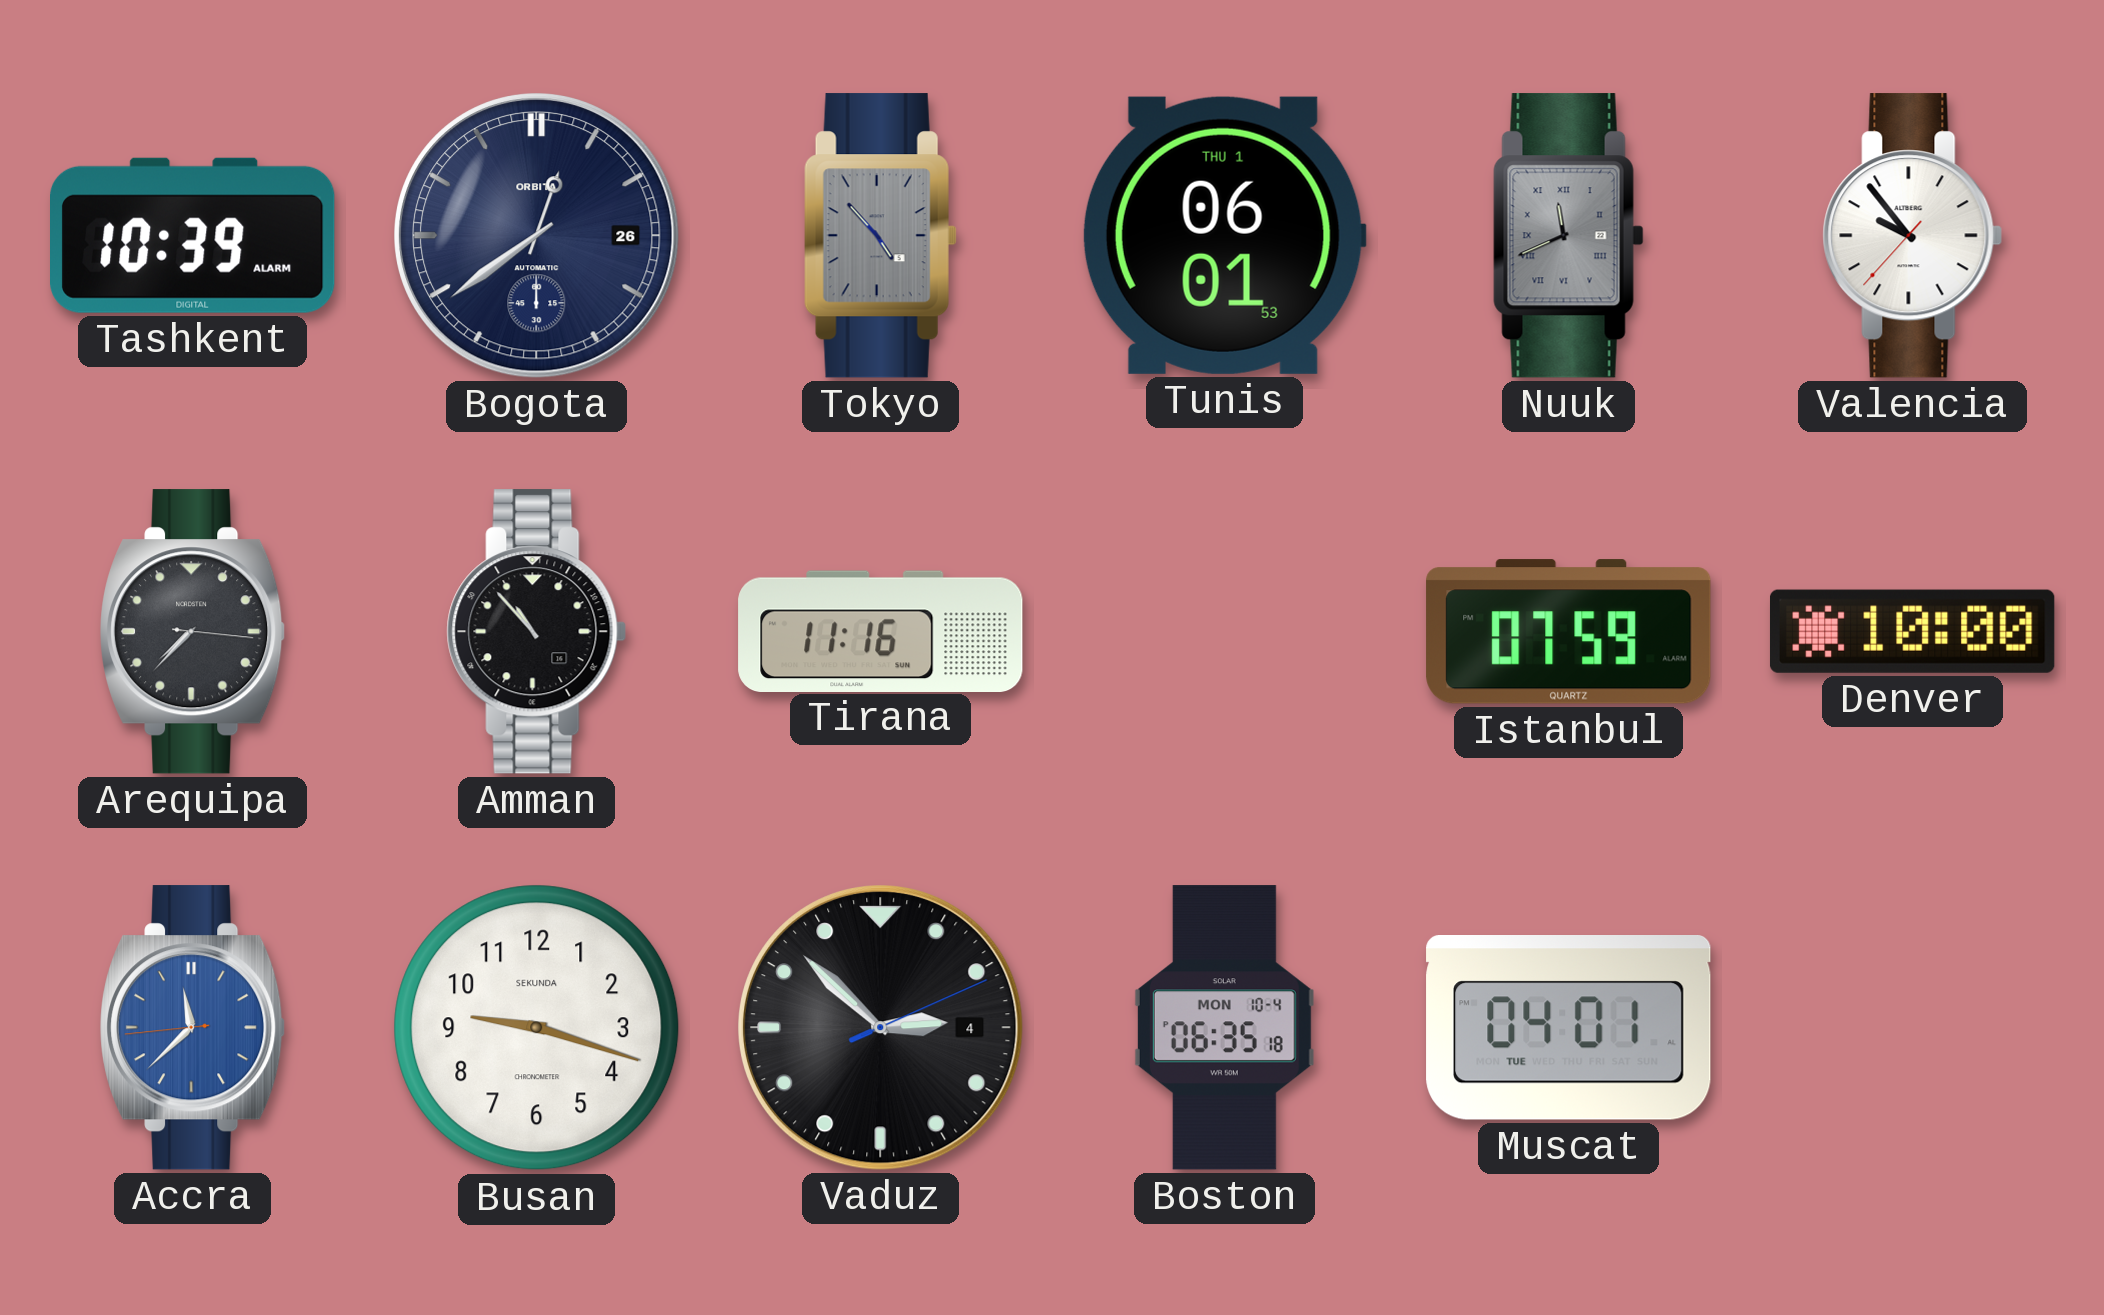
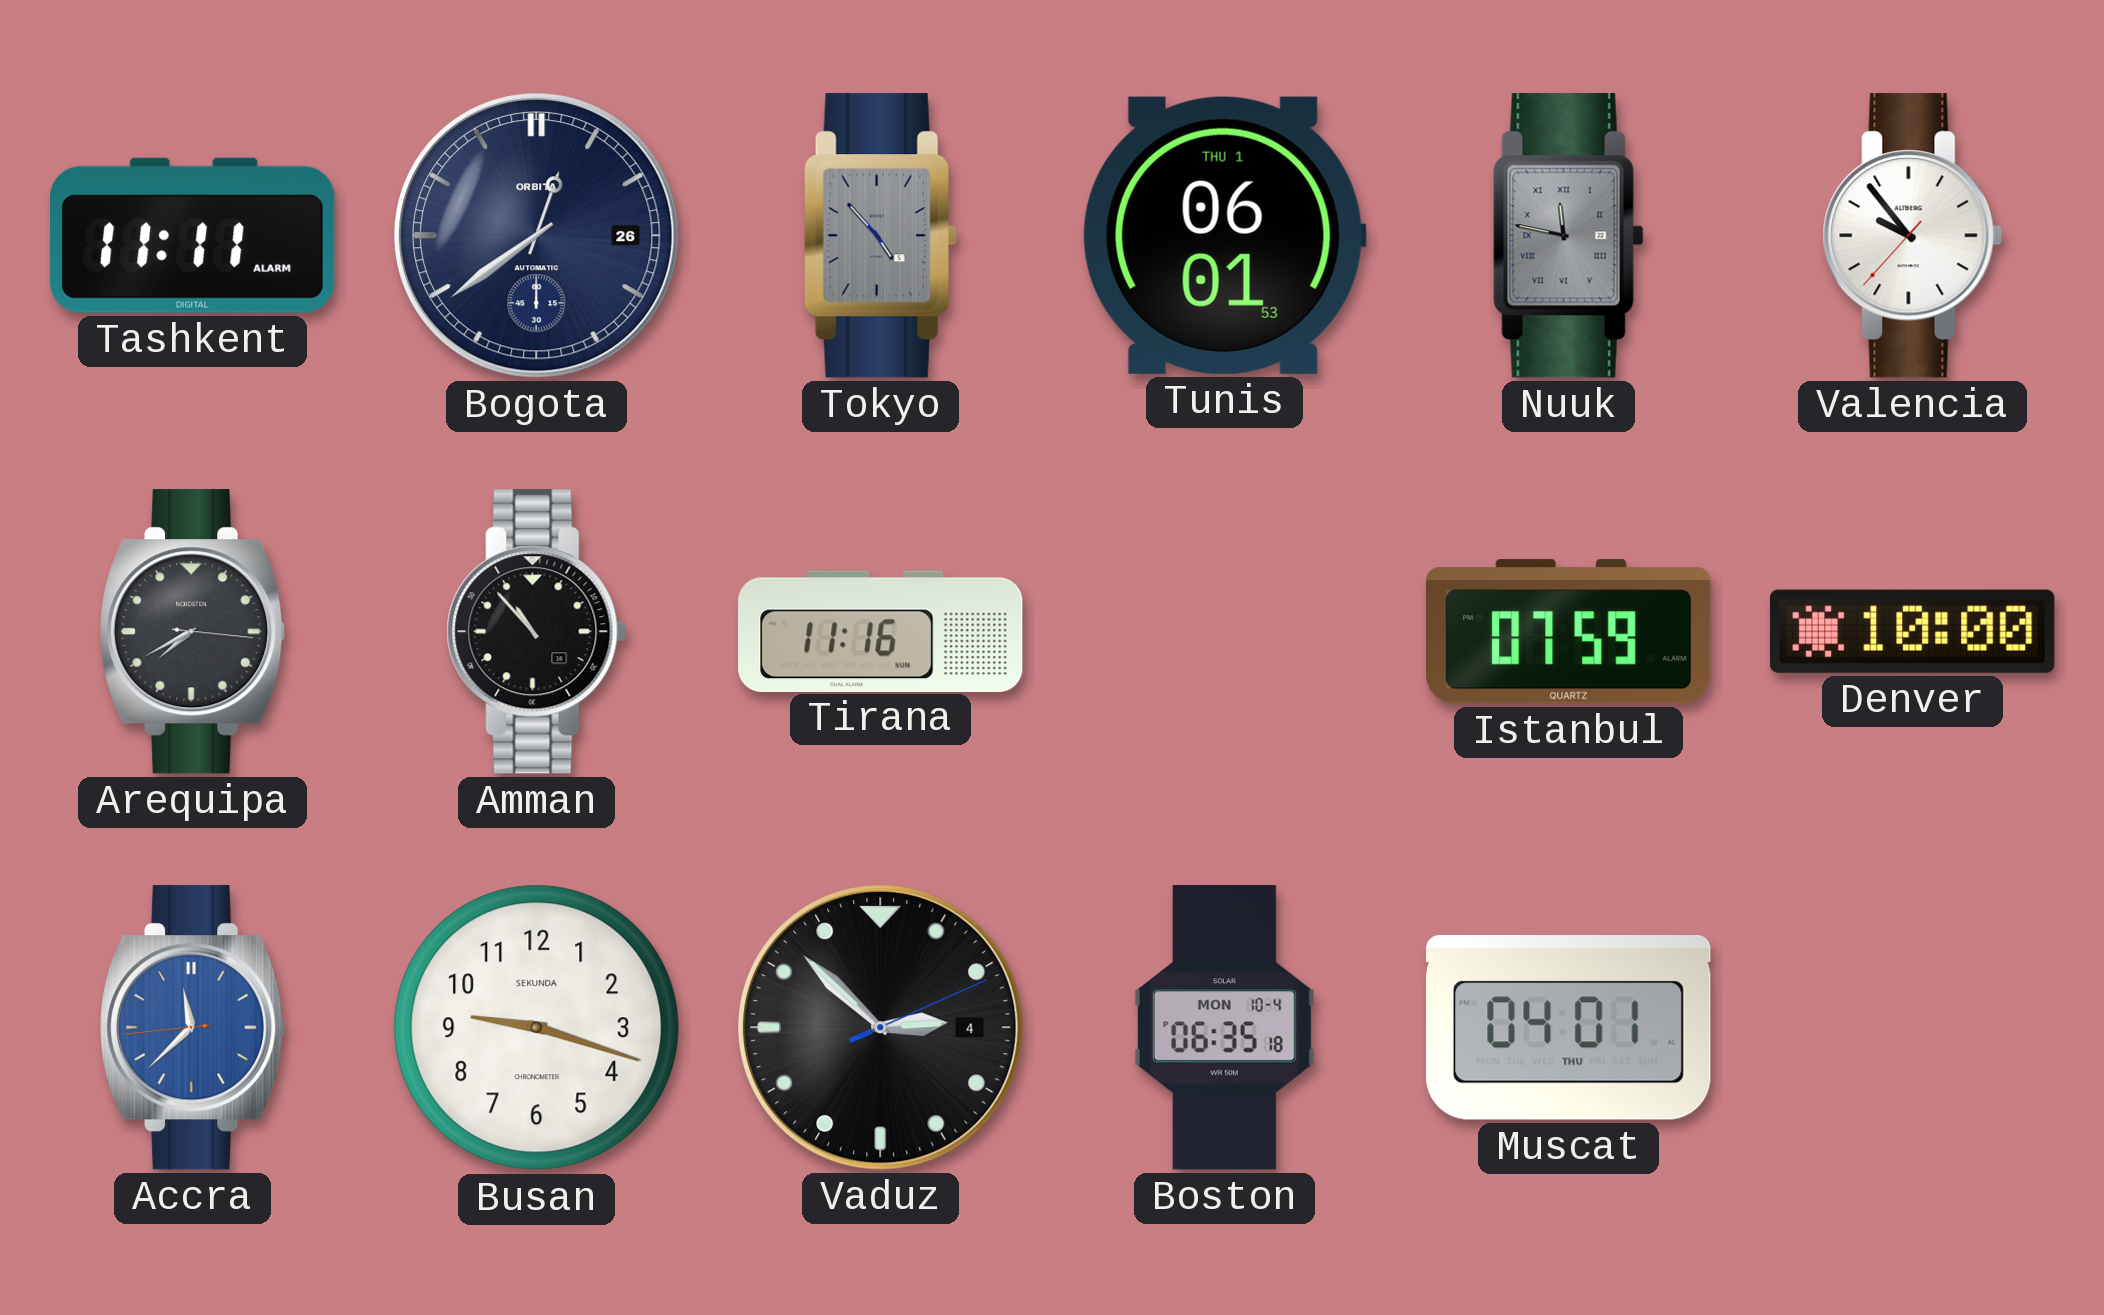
Tashkent: 10:39 -> 11:11 (193, 235)
Nuuk: 11:41 -> 11:47 (1569, 236)
Arequipa: 7:37 -> 7:40 (194, 632)
Muscat date: TUE -> THU (1569, 1028)
